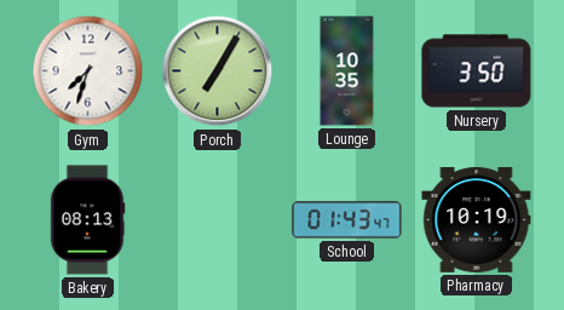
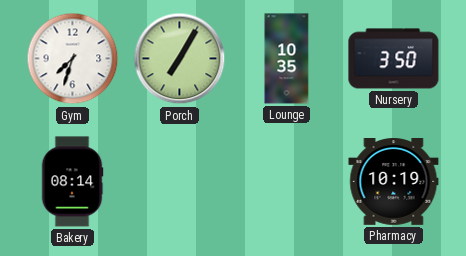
Bakery: 08:13 -> 08:14 (72, 182)
School: 01:43 -> none (347, 220)
